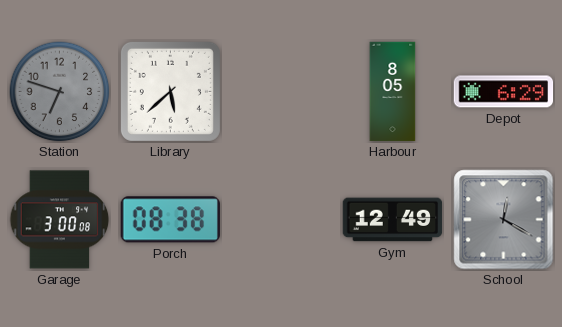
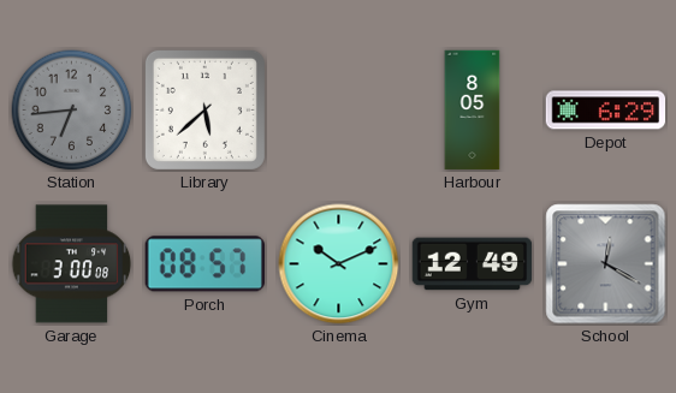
Station: 6:48 -> 6:44 (72, 111)
Porch: 08:38 -> 08:57 (204, 264)
Cinema: none -> 10:11 (339, 264)
